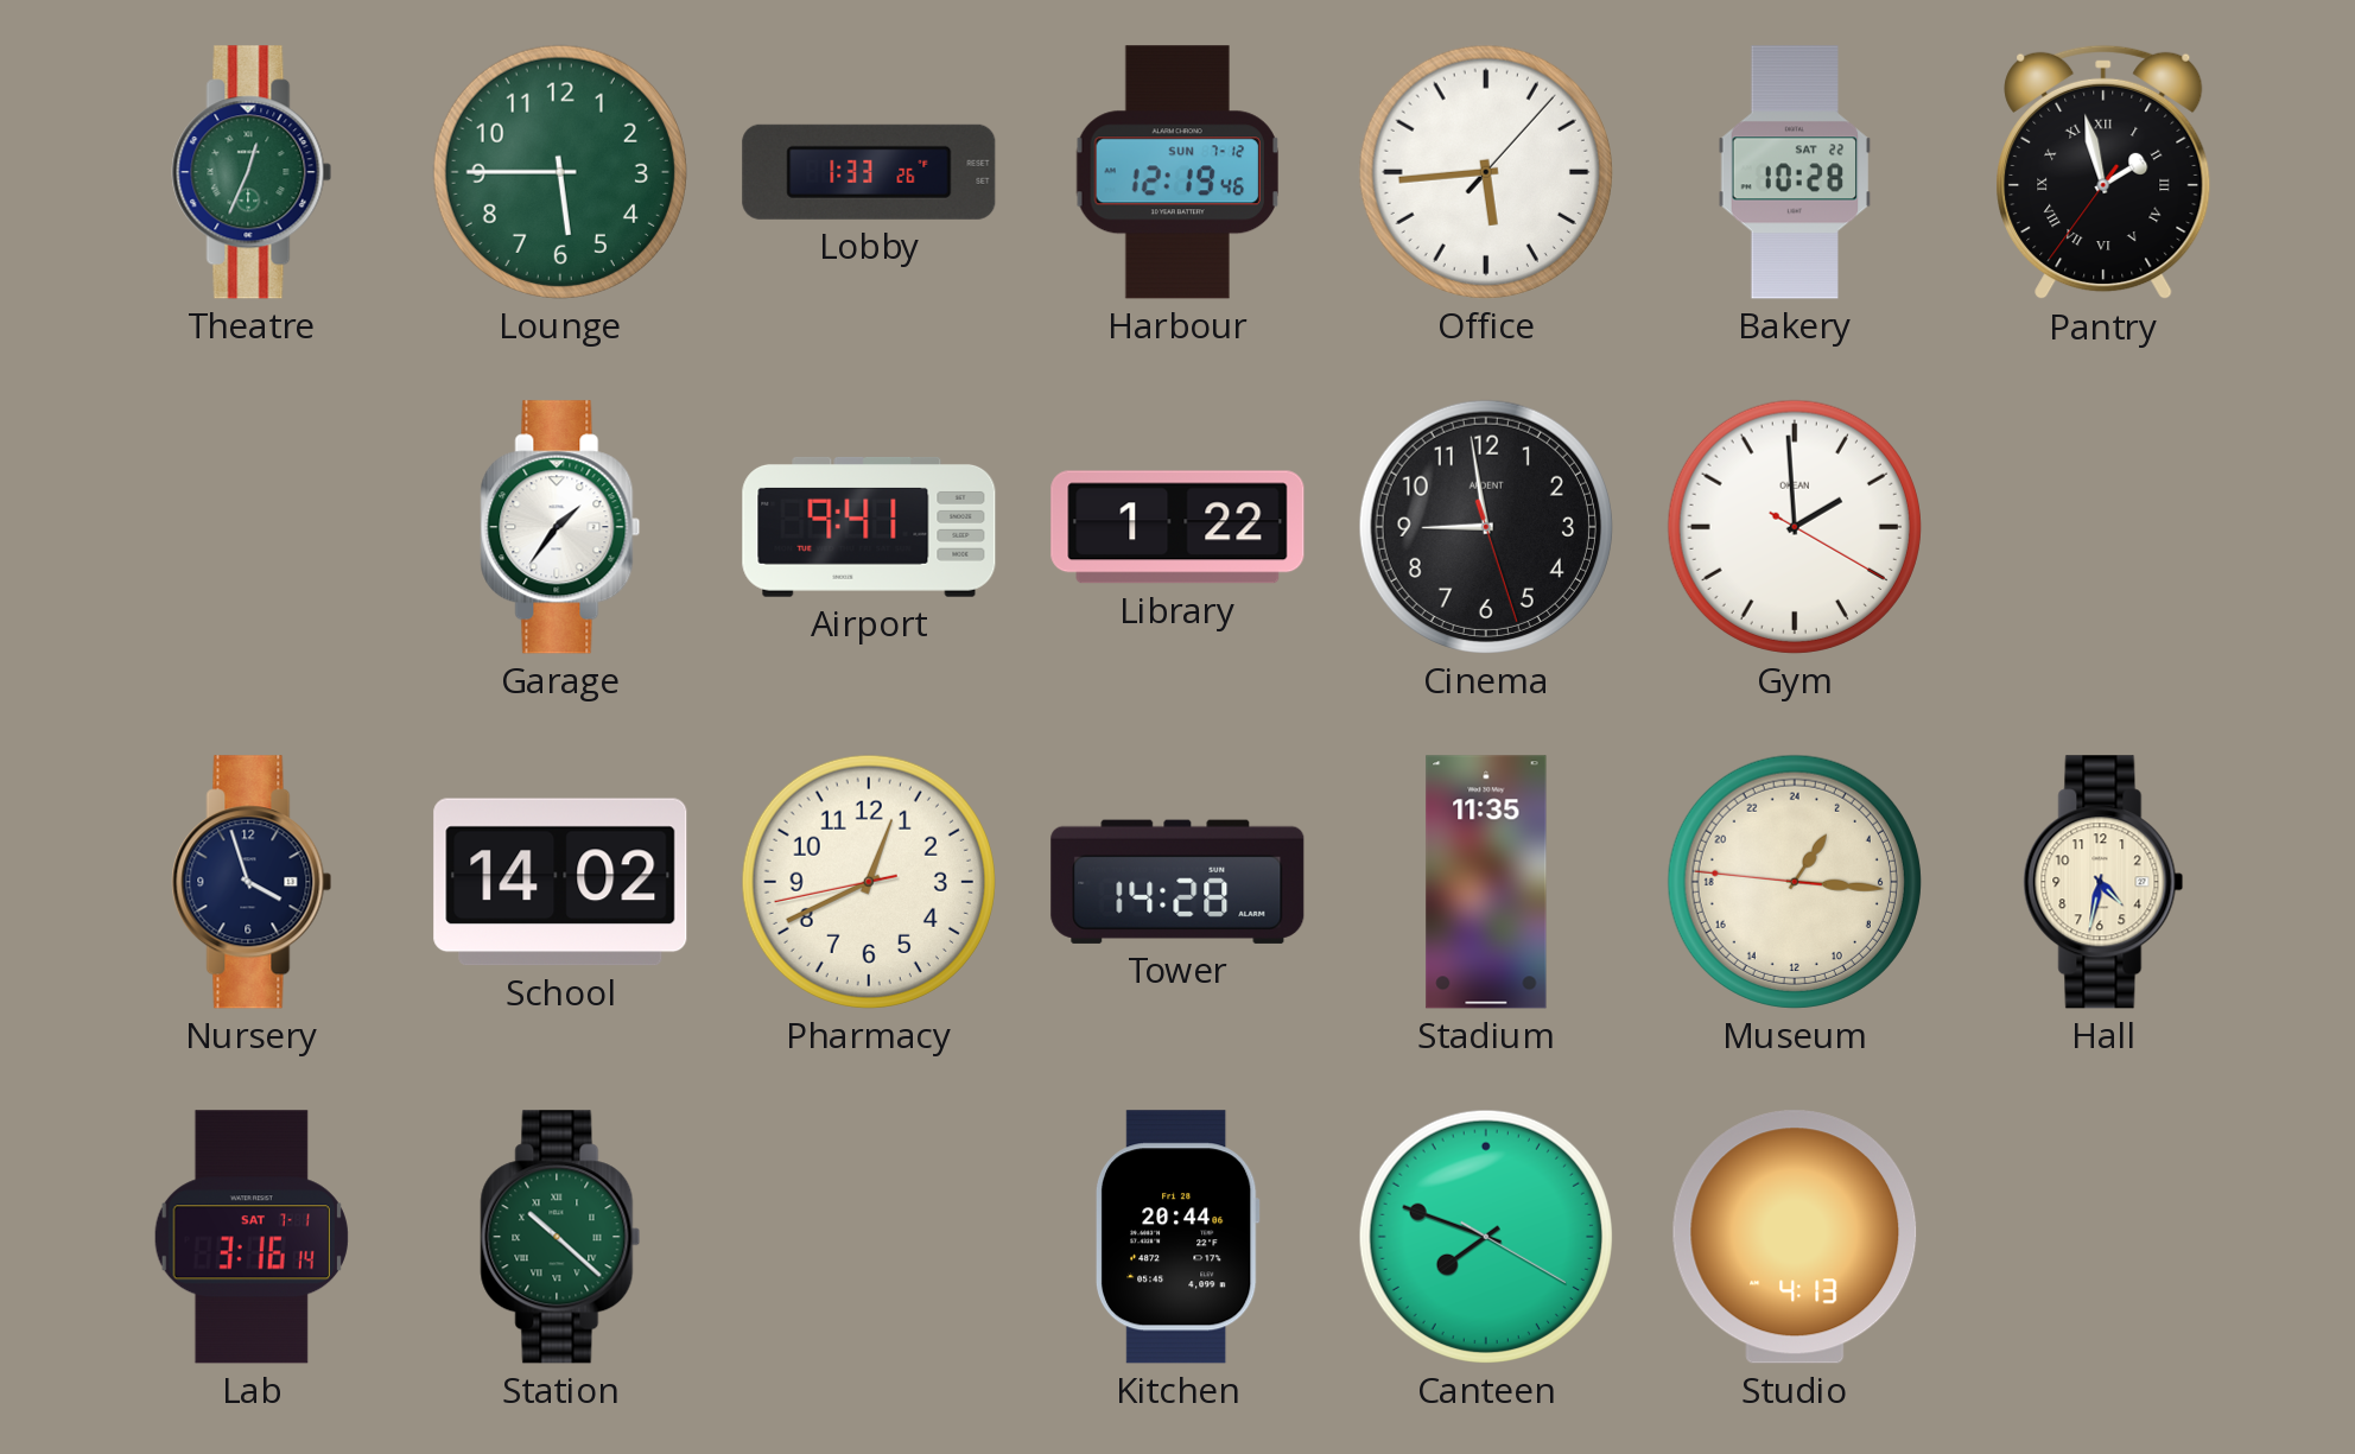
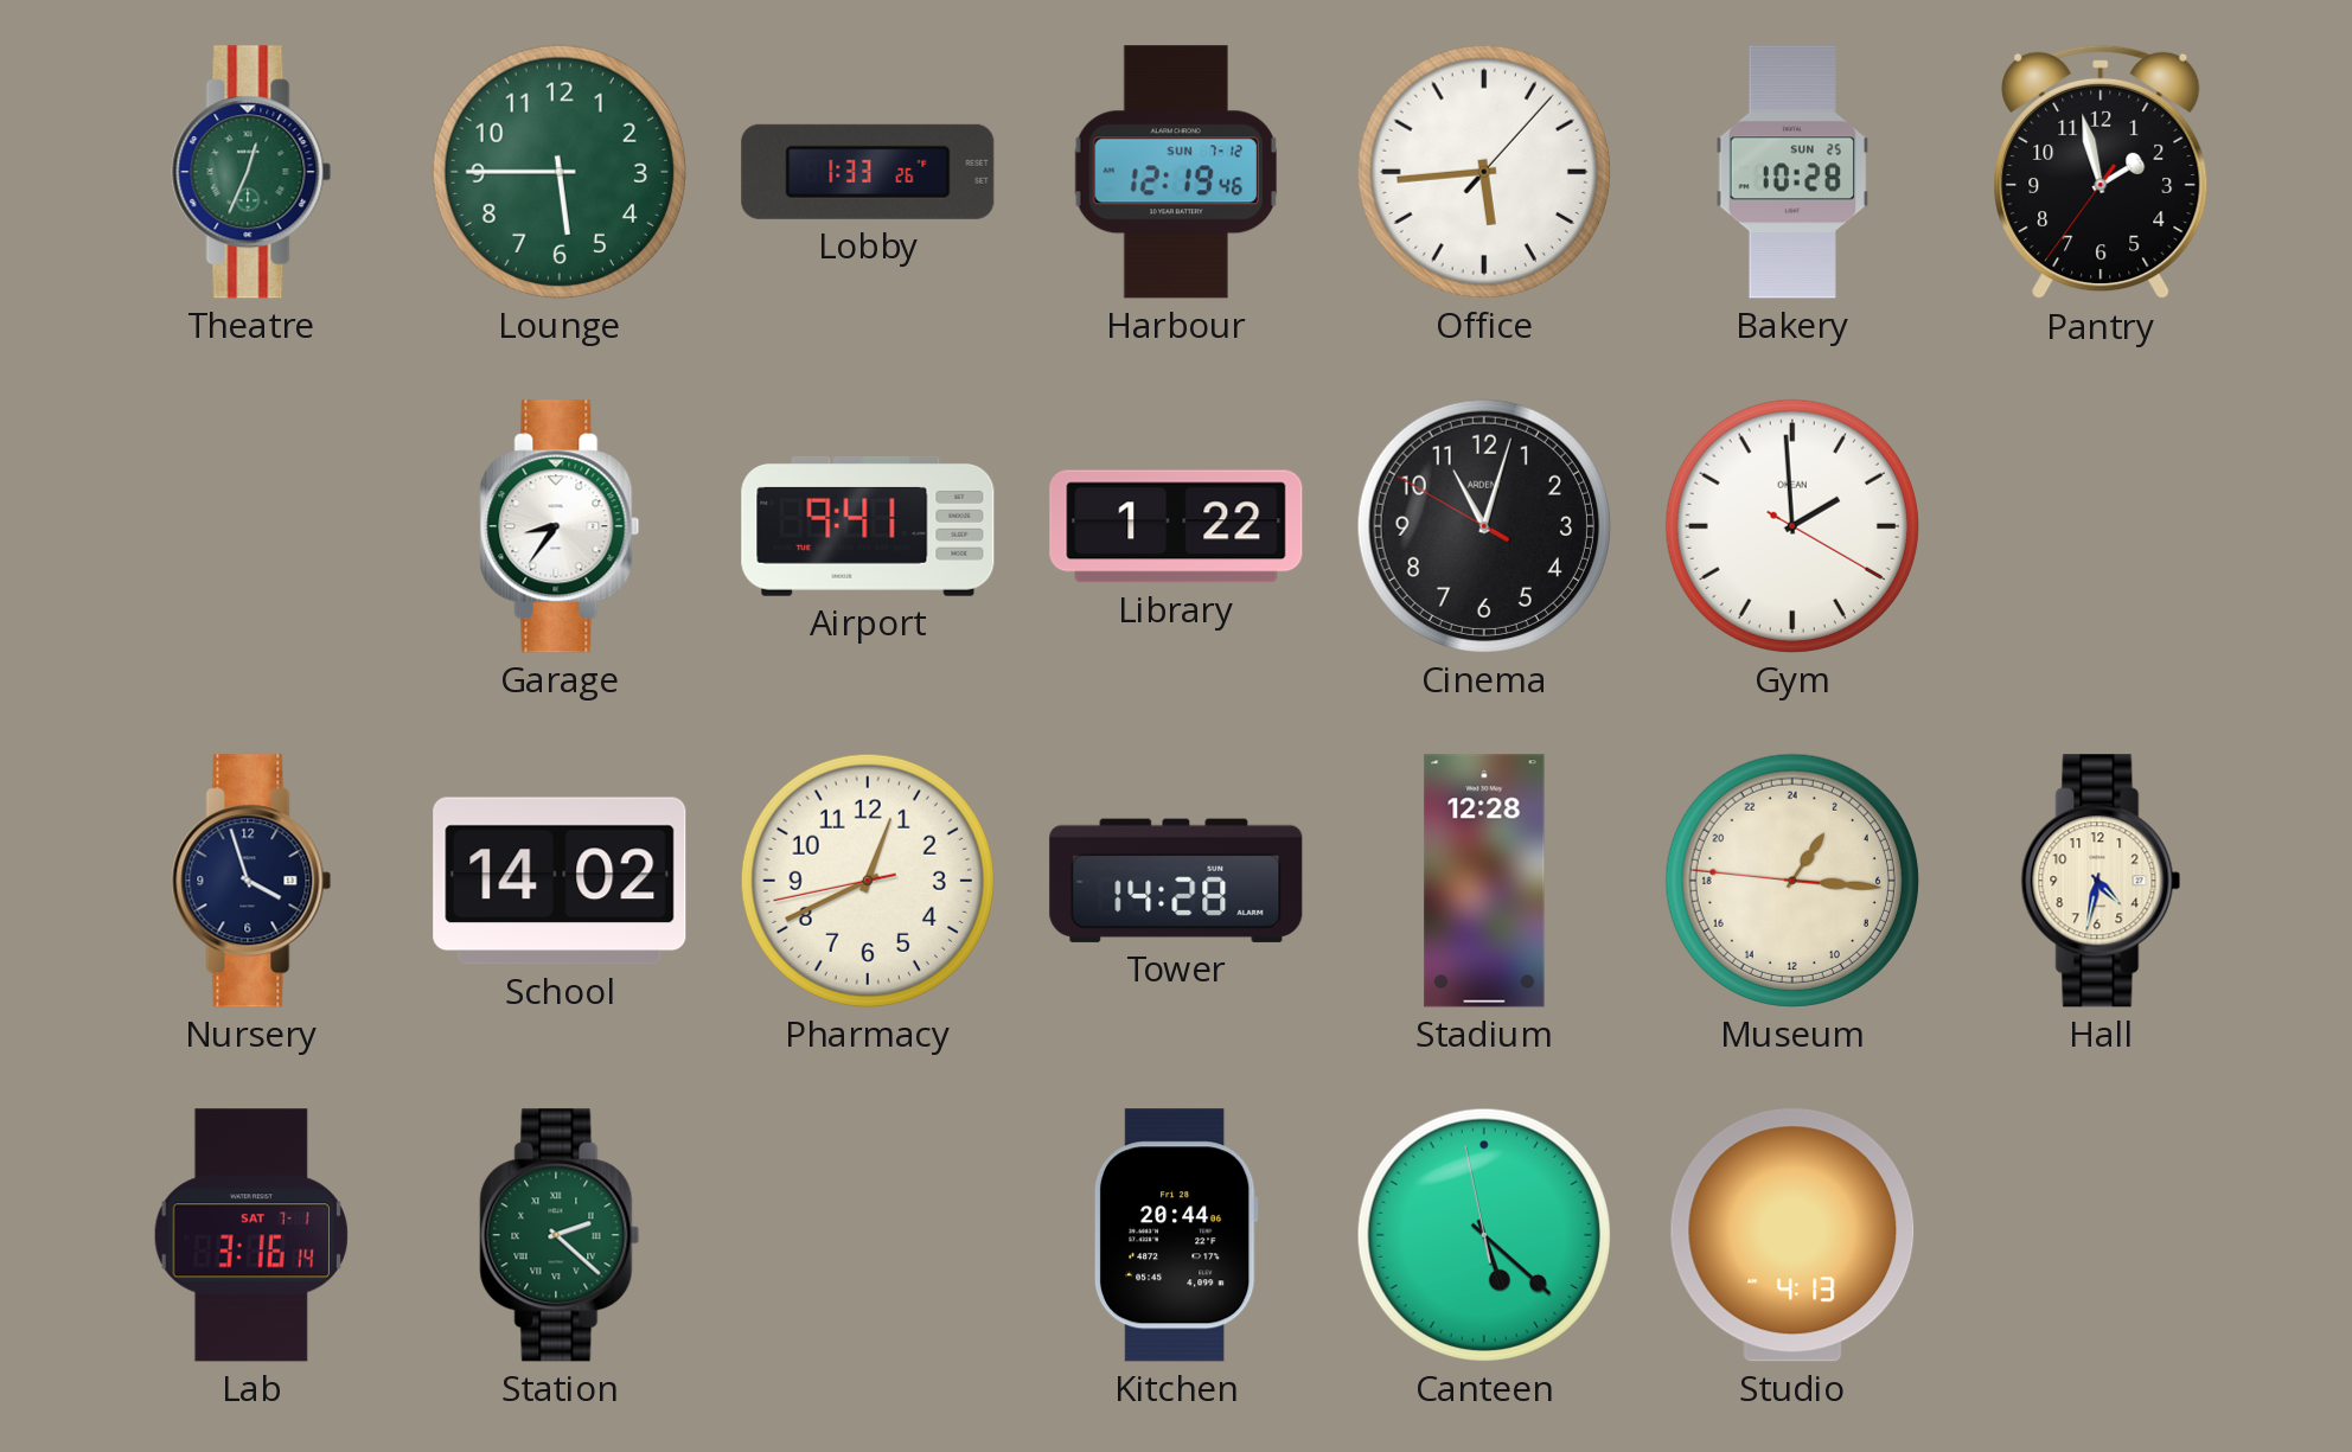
Bakery date: SAT 22 -> SUN 25 (1792, 172)
Pantry numerals: Roman -> Arabic (2101, 172)
Garage: 1:36 -> 8:36 (560, 526)
Cinema: 8:58 -> 11:02 (1484, 526)
Stadium: 11:35 -> 12:28 (1484, 881)
Station: 10:22 -> 2:22 (560, 1235)
Canteen: 7:48 -> 5:21 (1484, 1235)
